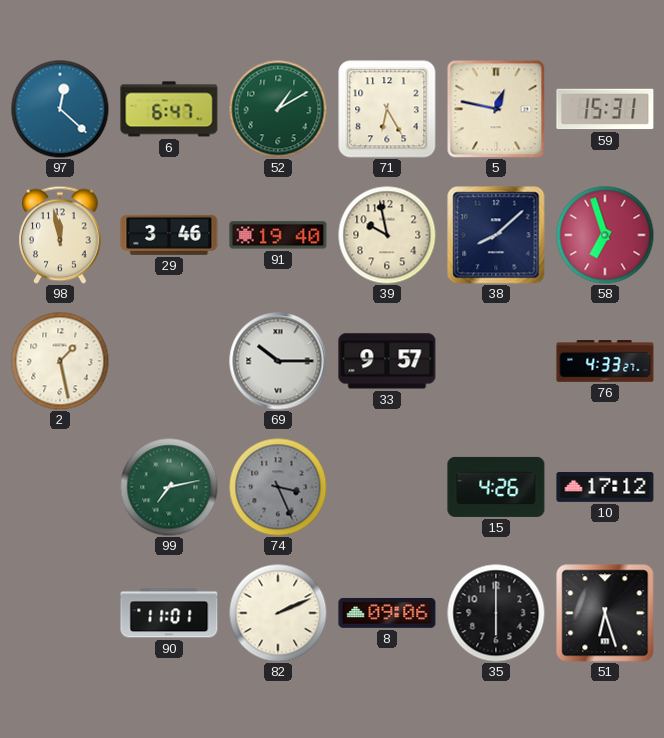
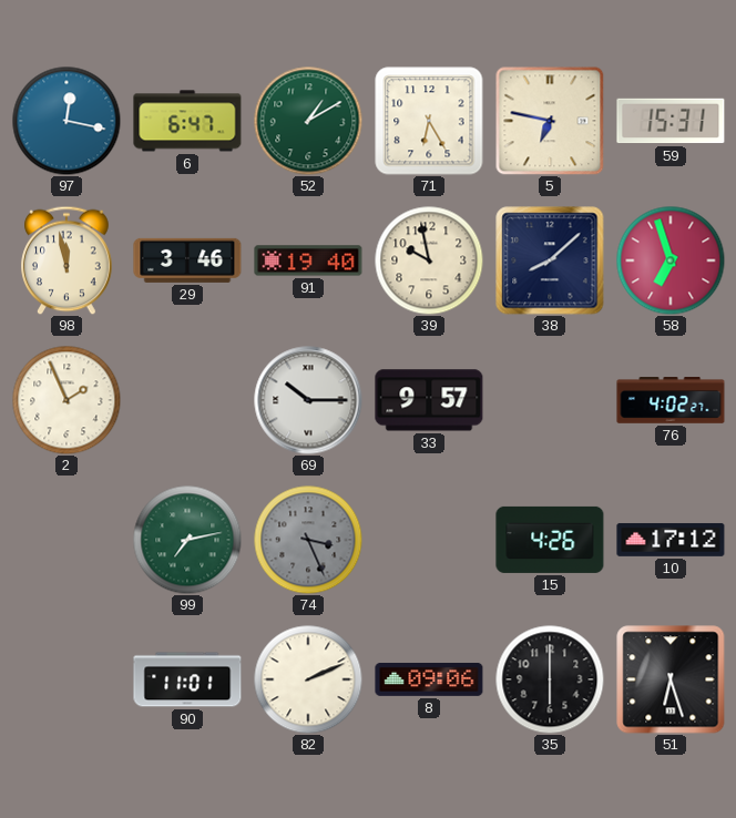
97: 12:22 -> 12:17 (67, 121)
5: 12:47 -> 6:47 (550, 121)
2: 1:28 -> 1:56 (67, 400)
76: 4:33 -> 4:02 (671, 400)
